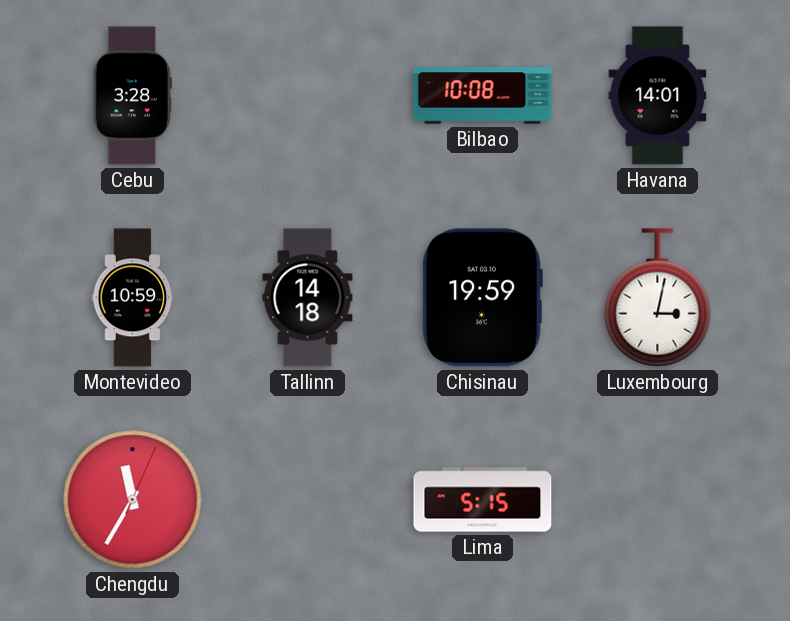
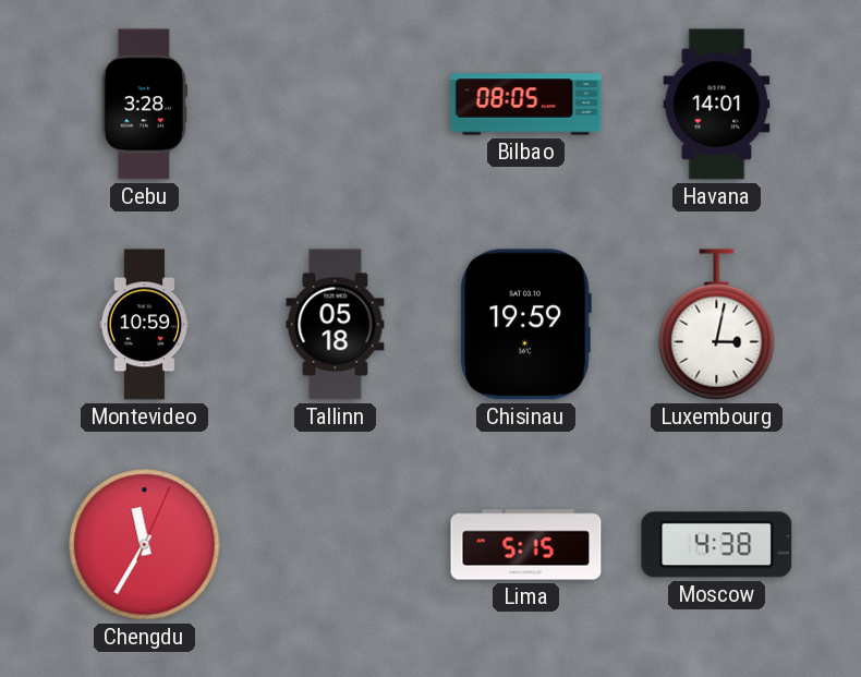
Bilbao: 10:08 -> 08:05 (526, 105)
Tallinn: 14:18 -> 05:18 (336, 325)
Moscow: none -> 4:38 (717, 545)
